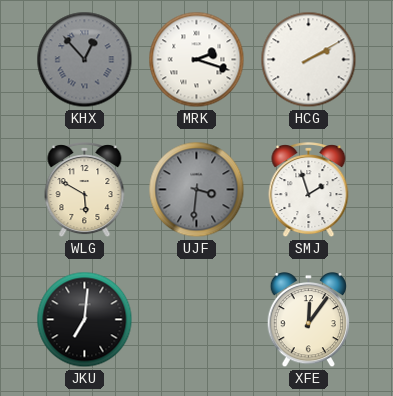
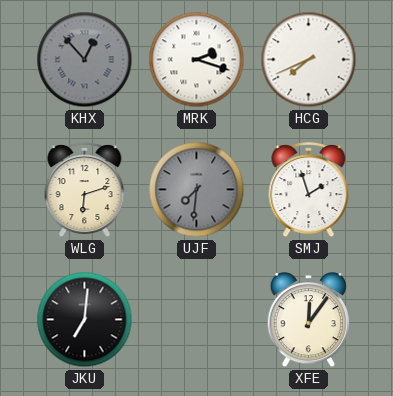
HCG: 2:10 -> 7:41 (309, 60)
WLG: 5:50 -> 6:12 (85, 190)
UJF: 3:31 -> 7:31 (197, 190)
